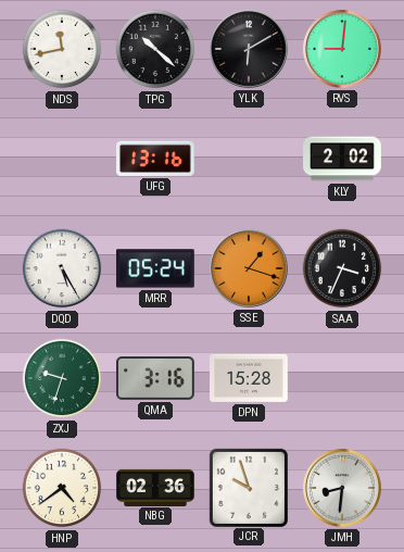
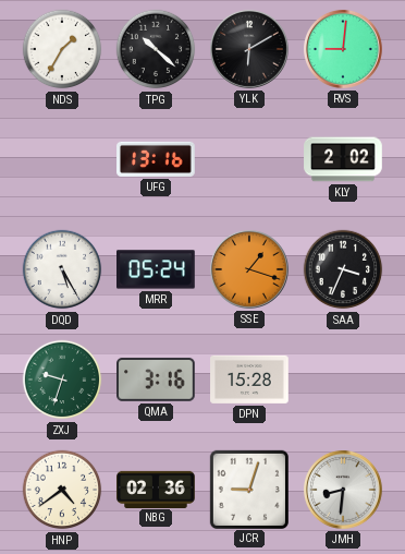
NDS: 11:43 -> 1:35 (62, 49)
JCR: 9:57 -> 9:03 (248, 489)
